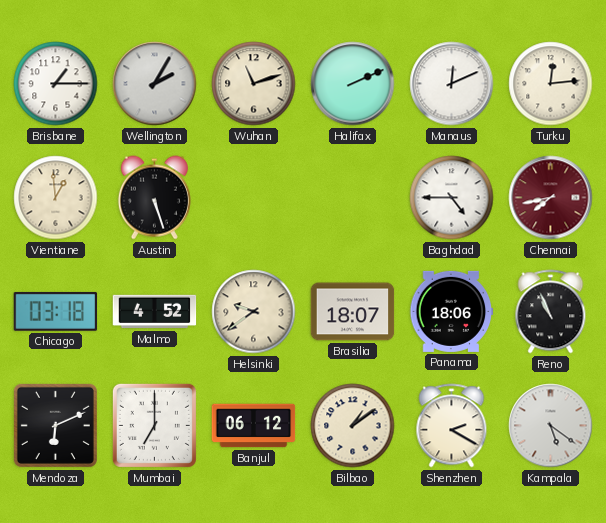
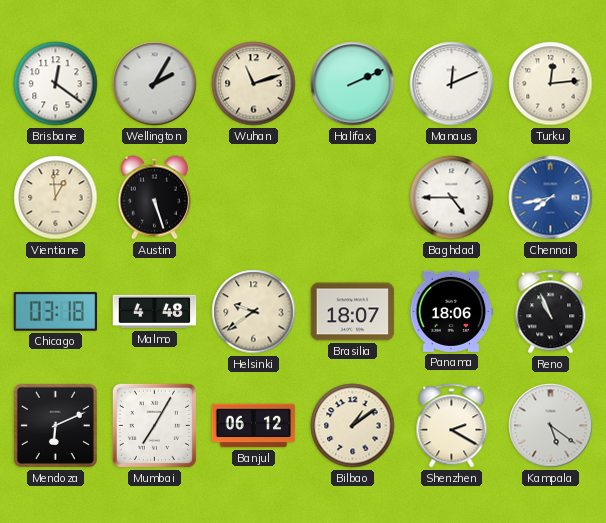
Brisbane: 1:15 -> 12:21 (56, 84)
Chennai dial: burgundy -> blue (551, 198)
Malmo: 4:52 -> 4:48 (155, 312)
Mumbai: 7:00 -> 7:05 (154, 425)
